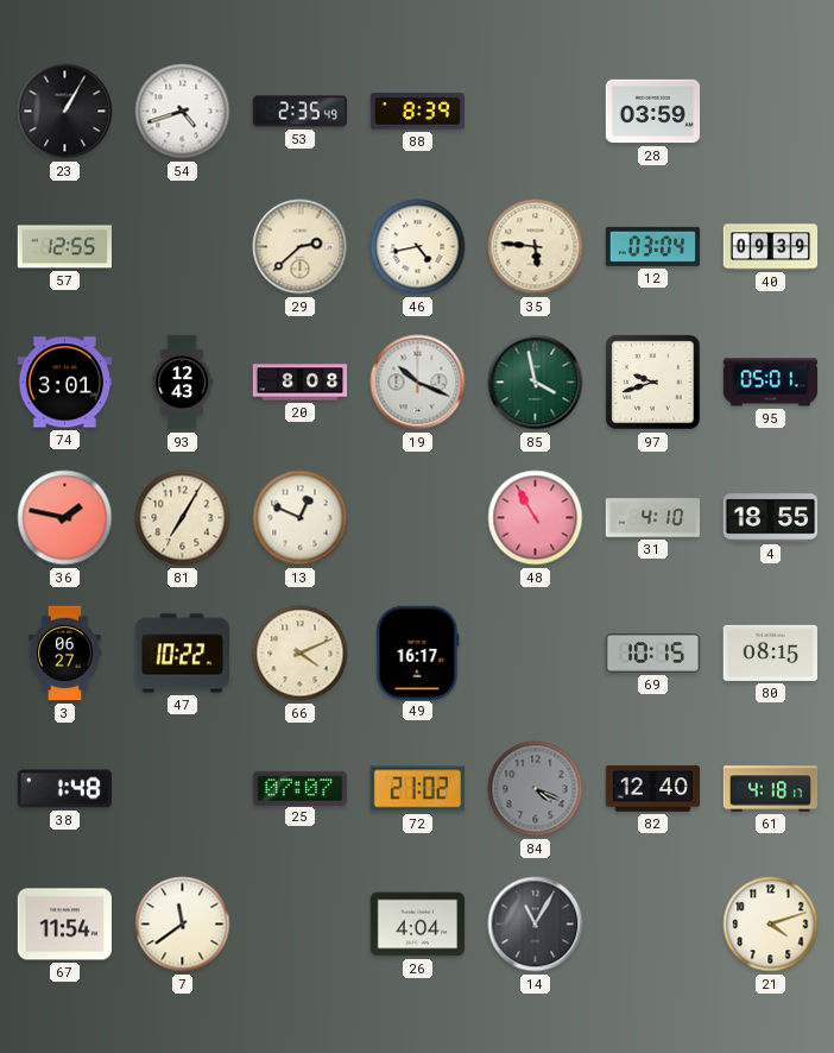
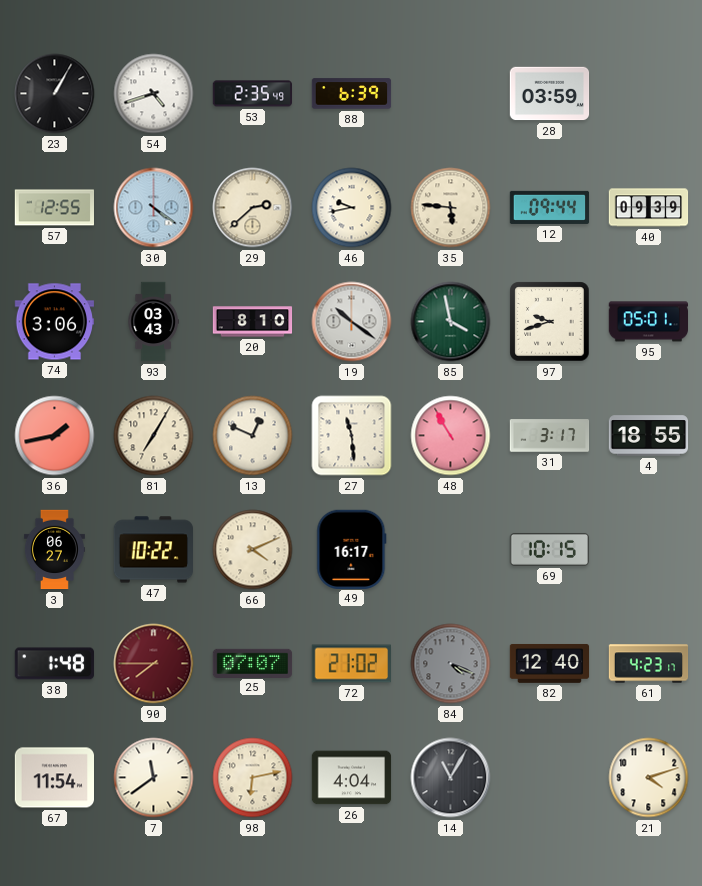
88: 8:39 -> 6:39 (352, 94)
30: none -> 4:21 (154, 208)
46: 4:43 -> 9:43 (352, 208)
12: 03:04 -> 09:44 (550, 207)
74: 3:01 -> 3:06 (55, 322)
93: 12:43 -> 03:43 (153, 322)
20: 8:08 -> 8:10 (253, 322)
19: 10:19 -> 10:21 (352, 322)
36: 1:47 -> 1:43 (55, 436)
27: none -> 11:29 (352, 436)
31: 4:10 -> 3:17 (550, 436)
80: 08:15 -> none (771, 652)
90: none -> 7:45 (154, 664)
61: 4:18 -> 4:23 (649, 664)
98: none -> 6:13 (253, 778)
